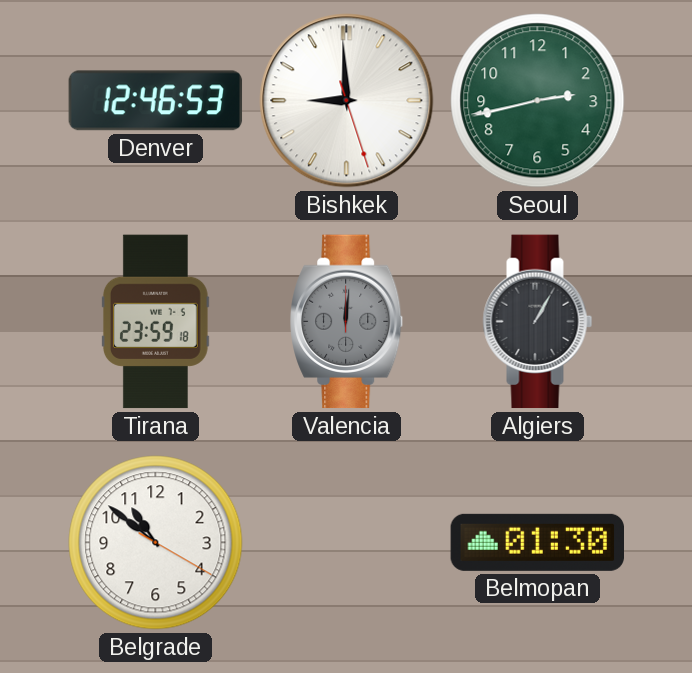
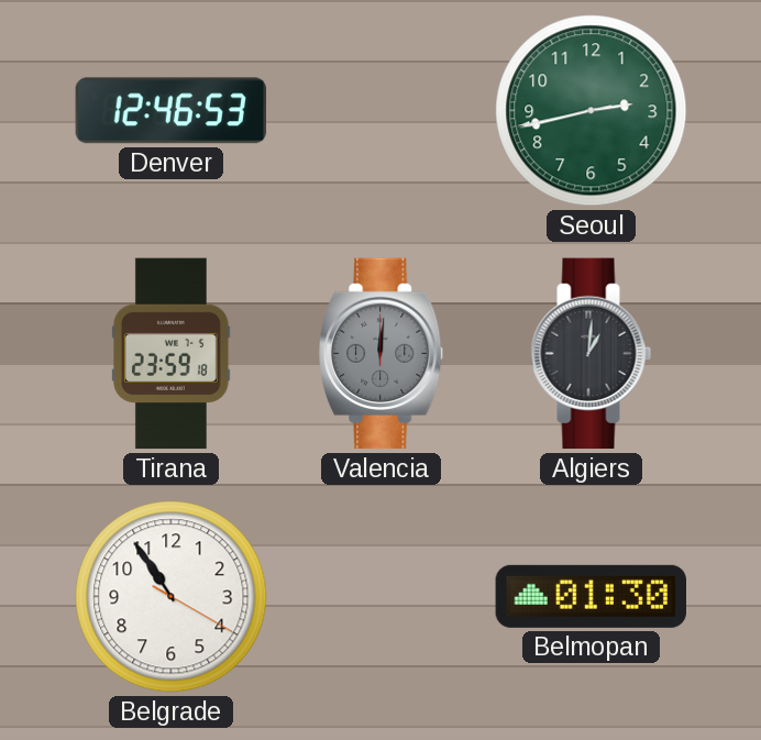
Bishkek: 8:59 -> none (347, 101)
Algiers: 1:05 -> 1:01 (592, 354)
Belgrade: 10:51 -> 10:54 (172, 597)
